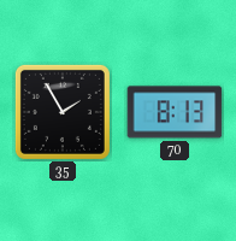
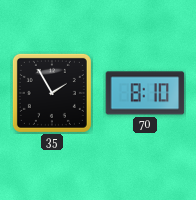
70: 8:13 -> 8:10 (145, 93)
